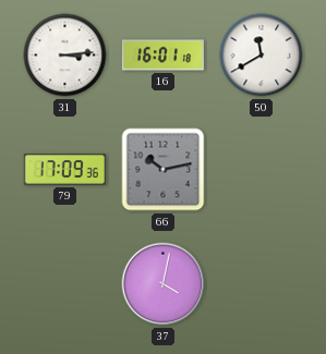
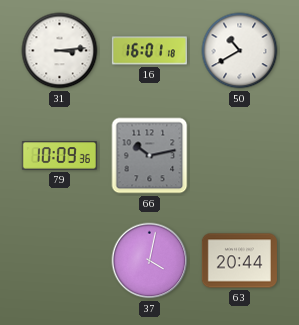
50: 11:40 -> 10:40 (240, 51)
79: 17:09 -> 10:09 (59, 156)
63: none -> 20:44 (239, 261)
